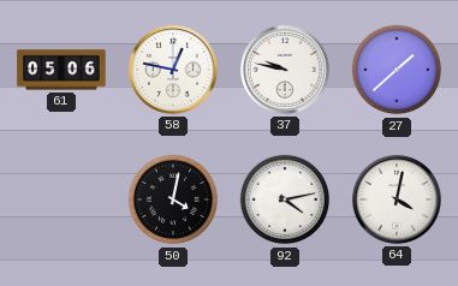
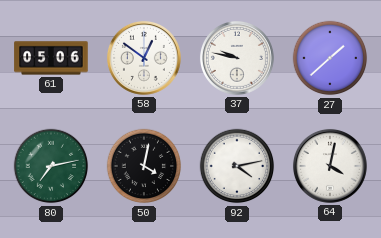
58: 12:47 -> 12:51 (144, 58)
80: none -> 7:13 (51, 166)
